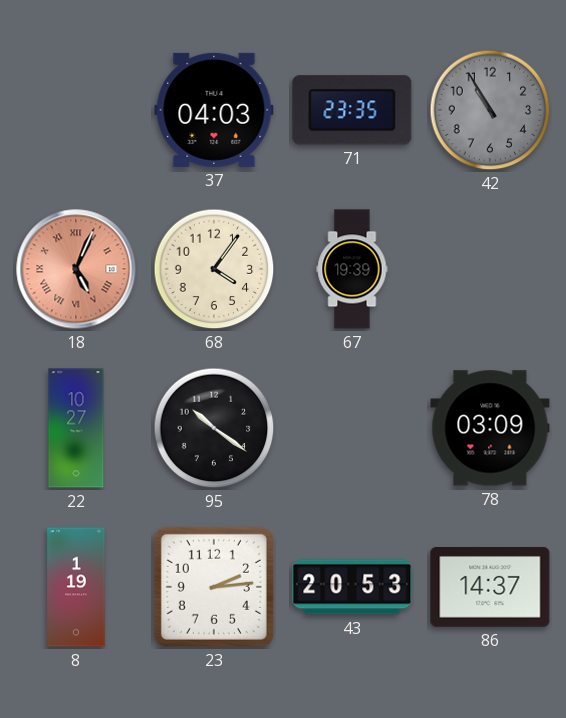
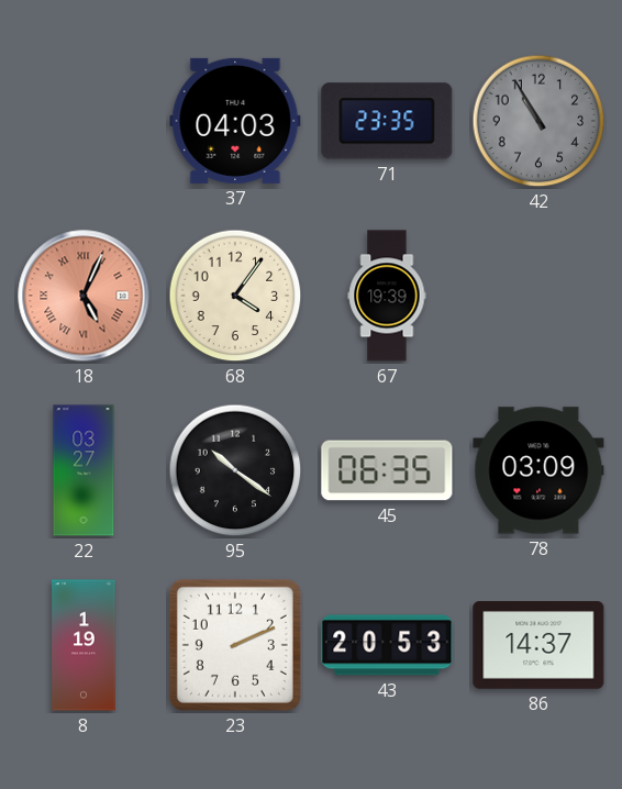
22: 10:27 -> 03:27 (84, 470)
45: none -> 06:35 (387, 470)
23: 2:14 -> 2:11 (235, 645)
